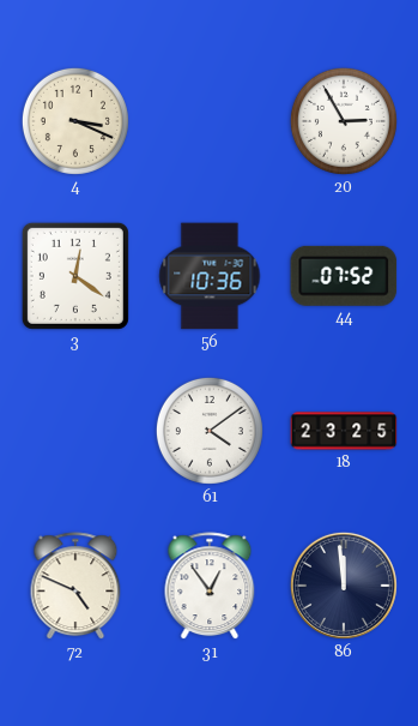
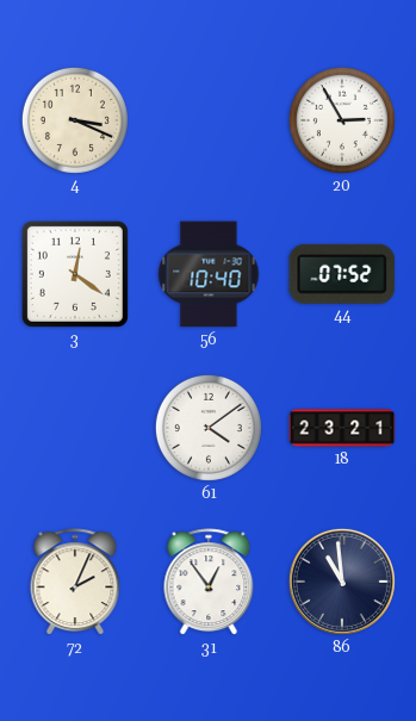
56: 10:36 -> 10:40 (209, 274)
18: 23:25 -> 23:21 (342, 428)
72: 4:49 -> 2:04 (75, 583)
86: 11:59 -> 10:59 (342, 582)
